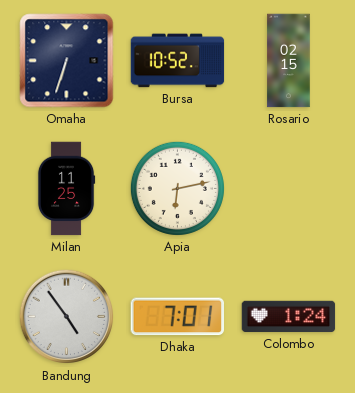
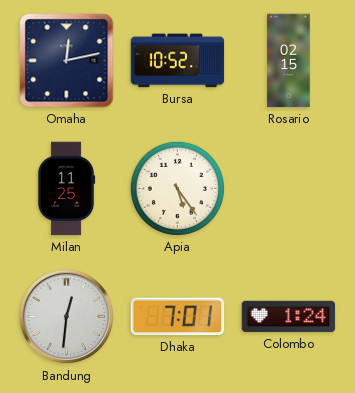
Omaha: 6:33 -> 12:13 (67, 61)
Apia: 6:13 -> 5:24 (177, 188)
Bandung: 4:54 -> 12:31 (67, 317)
